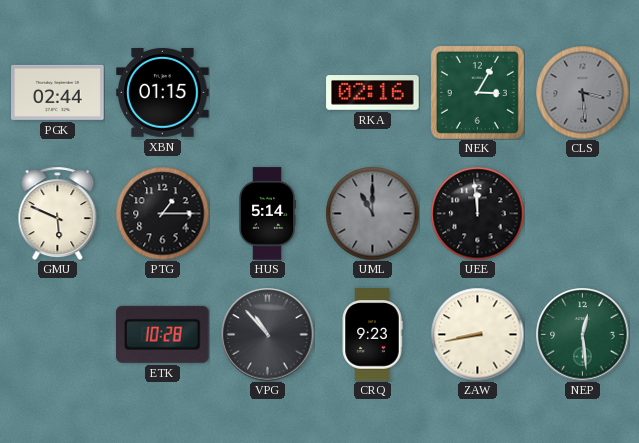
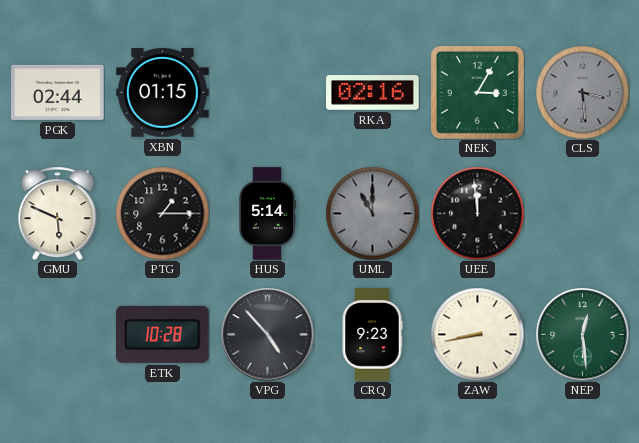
VPG: 10:53 -> 4:53 (267, 334)
